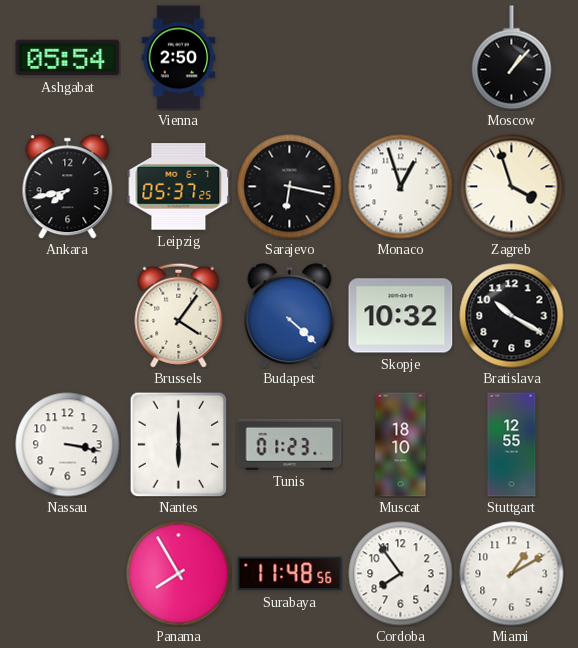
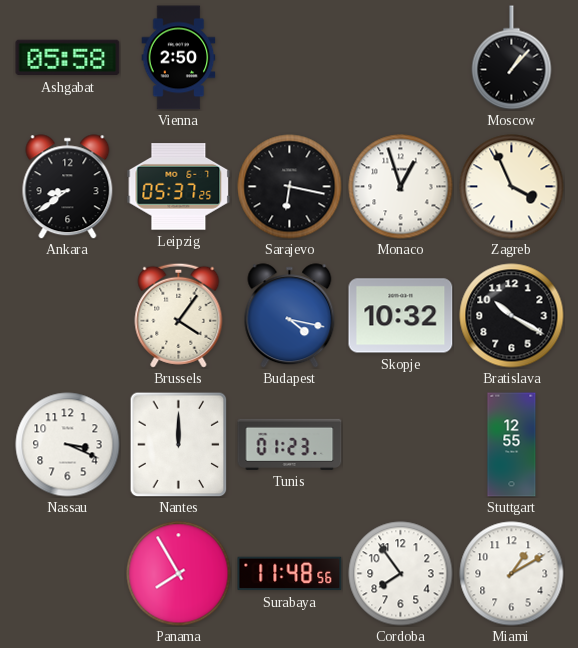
Ashgabat: 05:54 -> 05:58 (68, 58)
Ankara: 7:43 -> 8:39 (68, 187)
Zagreb: 3:57 -> 3:56 (512, 187)
Budapest: 4:22 -> 4:17 (290, 316)
Nassau: 3:17 -> 3:19 (68, 445)
Nantes: 6:00 -> 12:00 (179, 444)
Muscat: 18:10 -> none (401, 445)
